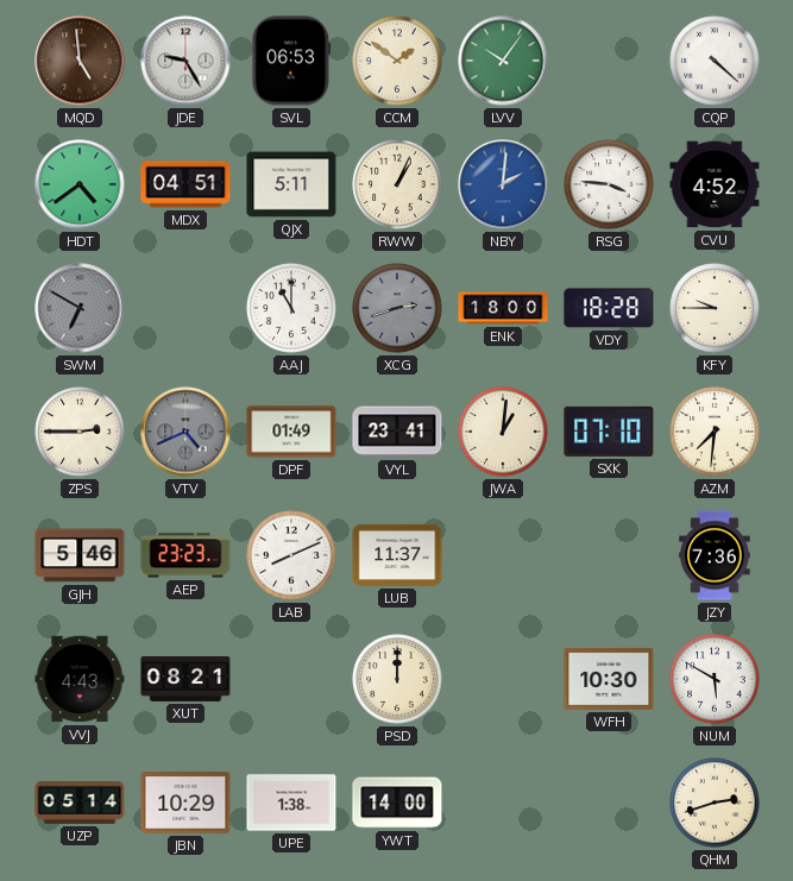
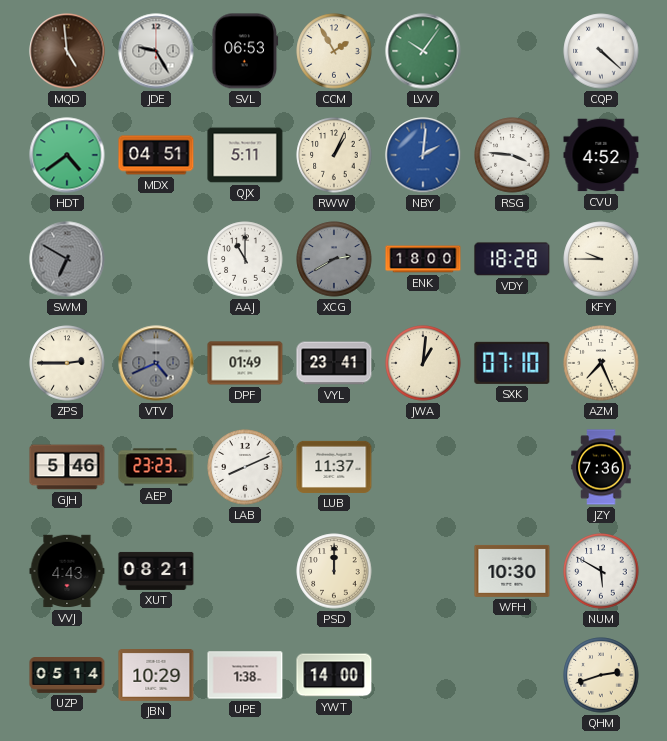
CCM: 1:51 -> 1:55 (334, 51)
XCG: 2:42 -> 2:40 (334, 259)
AZM: 7:31 -> 7:26 (601, 363)
